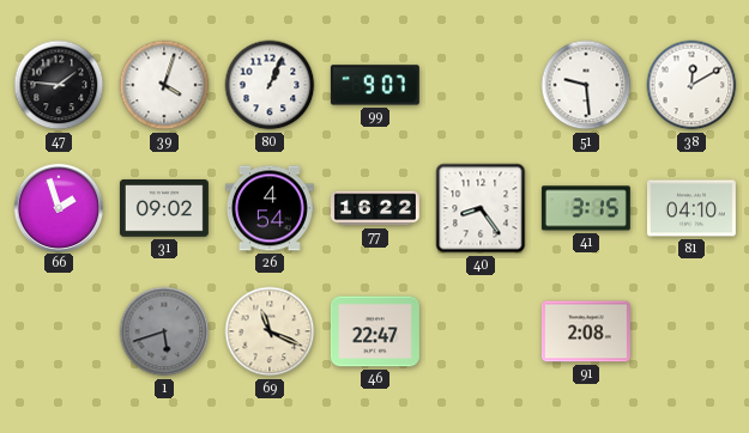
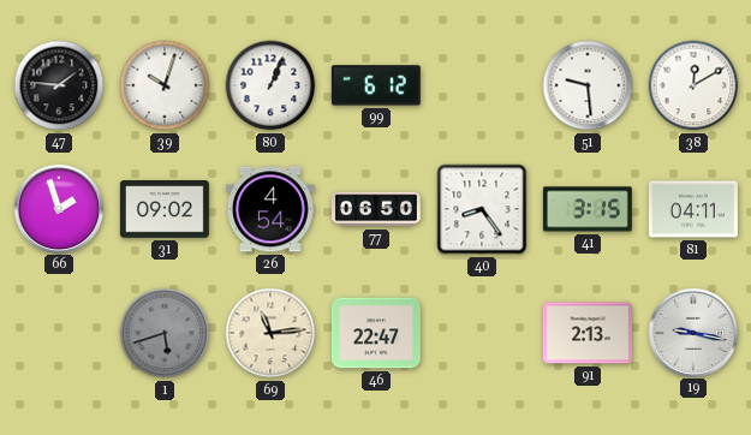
39: 4:03 -> 10:03 (165, 85)
99: 9:07 -> 6:12 (376, 85)
77: 16:22 -> 06:50 (376, 209)
81: 04:10 -> 04:11 (693, 209)
69: 11:19 -> 11:14 (270, 333)
91: 2:08 -> 2:13 (588, 333)
19: none -> 9:17 (692, 332)
